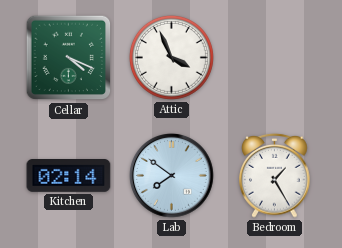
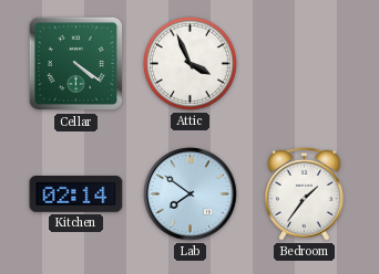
Cellar: 4:19 -> 4:21 (76, 64)
Bedroom: 1:25 -> 1:36 (305, 193)
